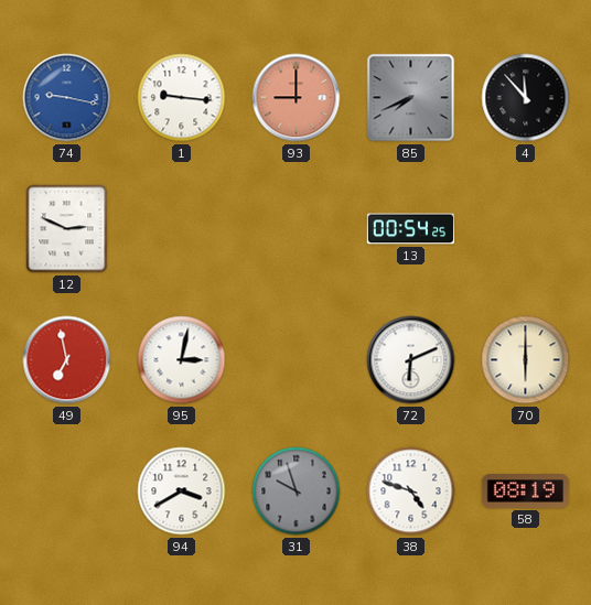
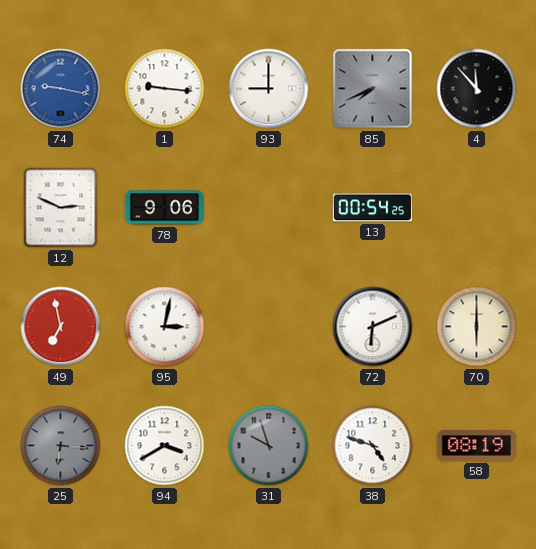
93 dial: salmon -> white (269, 89)
78: none -> 9:06 (165, 208)
25: none -> 6:16 (61, 446)
